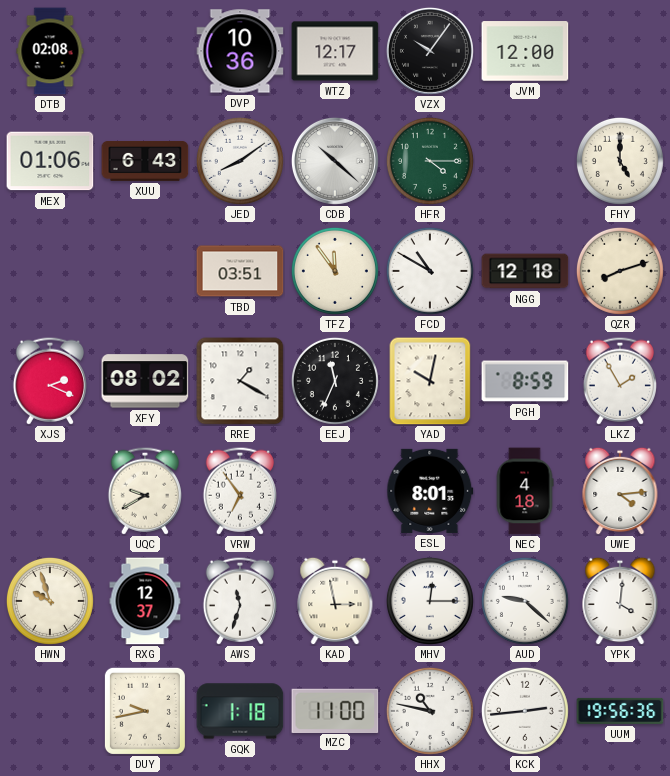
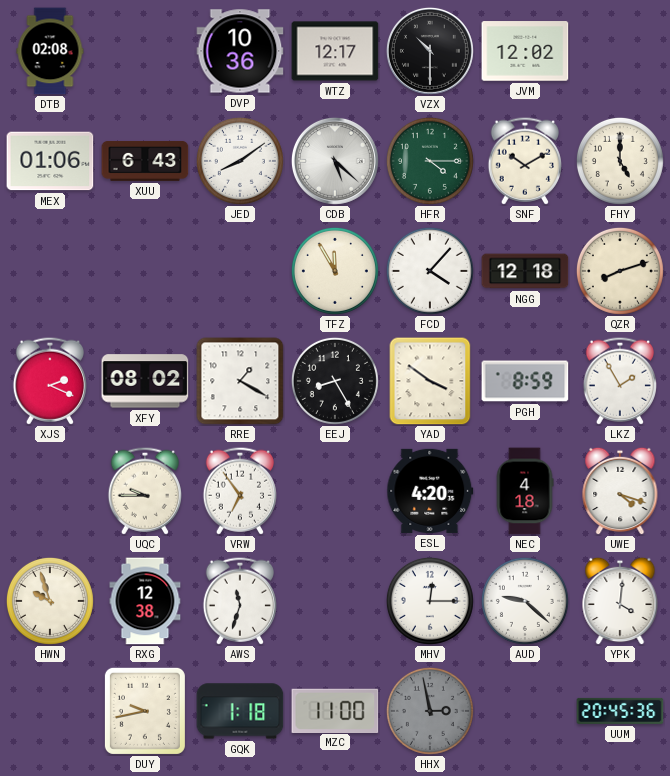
VZX: 10:06 -> 10:30 (430, 51)
JVM: 12:00 -> 12:02 (525, 51)
CDB: 10:22 -> 5:22 (335, 161)
SNF: none -> 10:10 (525, 161)
TBD: 03:51 -> none (240, 271)
TFZ: 11:54 -> 11:55 (335, 271)
FCD: 10:50 -> 4:07 (430, 271)
EEJ: 11:34 -> 8:25 (335, 381)
YAD: 10:02 -> 3:51 (430, 381)
UQC: 9:40 -> 9:45 (145, 491)
ESL: 8:01 -> 4:20 (430, 491)
UWE: 4:14 -> 4:18 (620, 491)
RXG: 12:37 -> 12:38 (145, 601)
KAD: 2:58 -> none (335, 601)
HHX: 10:47 -> 2:58 (430, 711)
HHX dial: white -> grey (430, 711)
KCK: 2:44 -> none (525, 711)
UUM: 19:56 -> 20:45 (620, 711)
